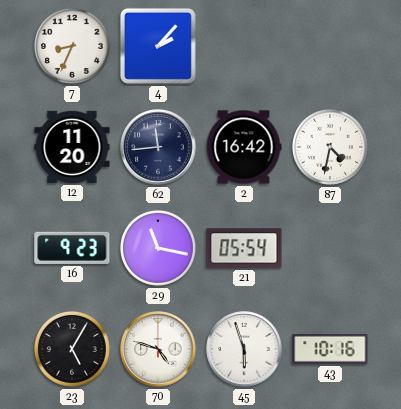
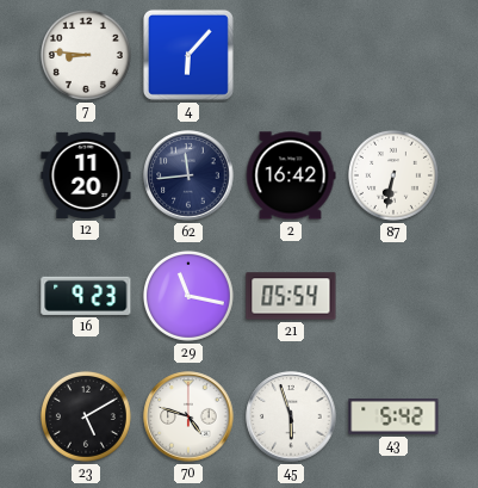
7: 8:34 -> 8:46 (86, 55)
4: 2:07 -> 6:07 (188, 55)
87: 4:32 -> 6:32 (393, 175)
23: 5:05 -> 5:10 (86, 416)
43: 10:16 -> 5:42 (393, 416)
